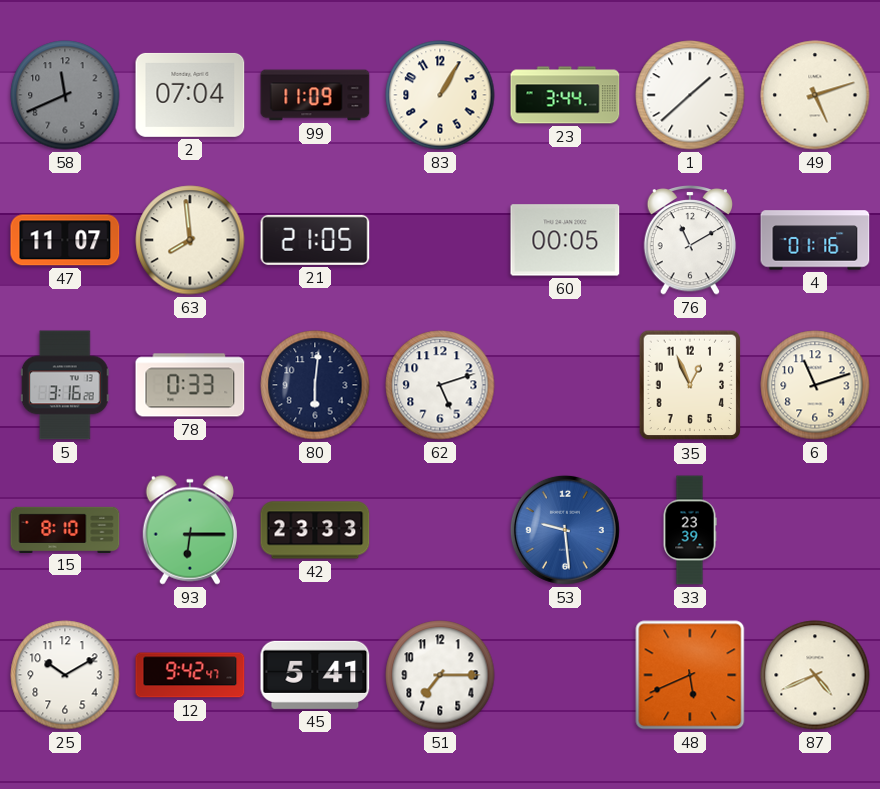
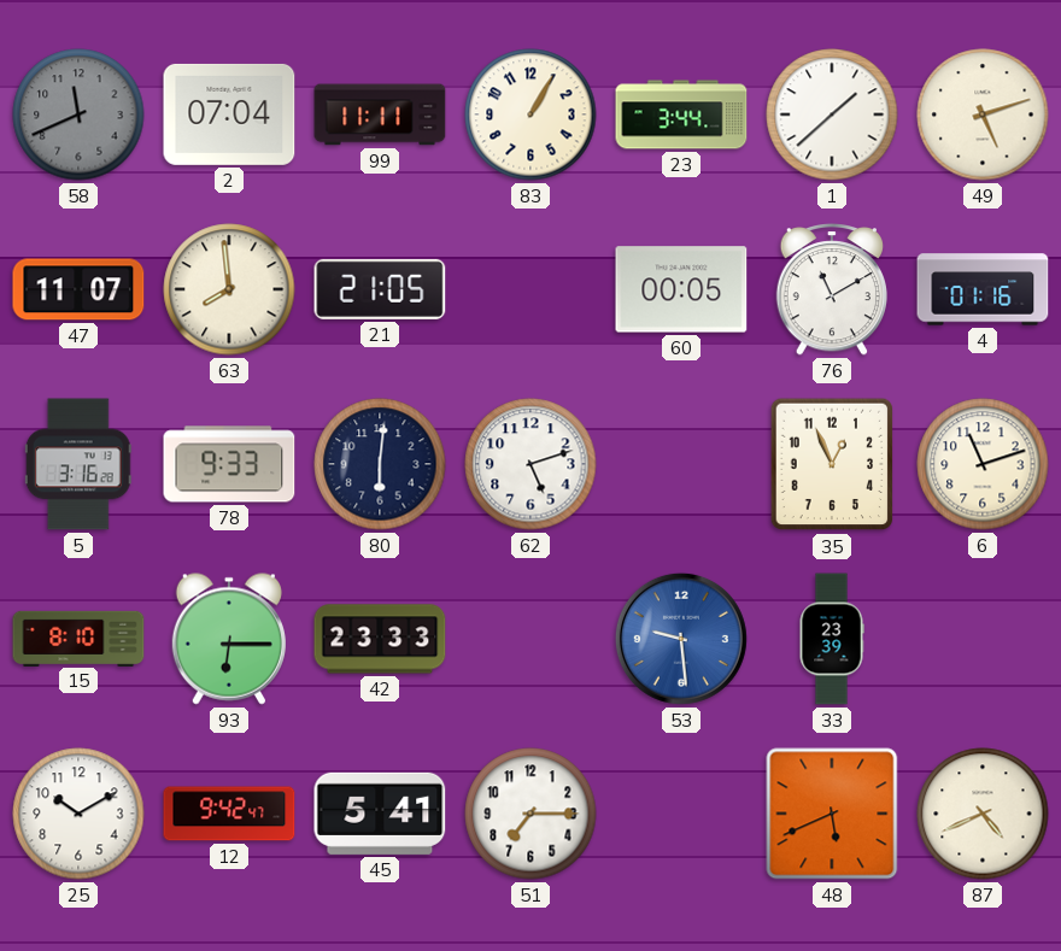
99: 11:09 -> 11:11 (380, 115)
78: 0:33 -> 9:33 (229, 464)
